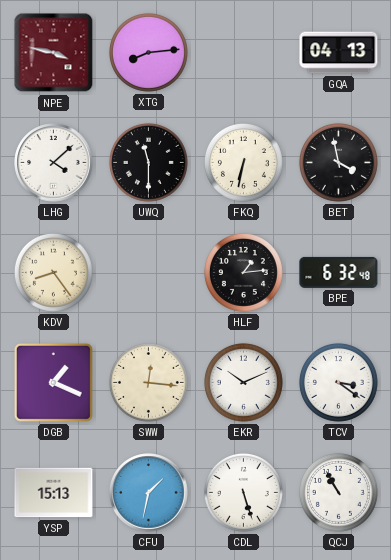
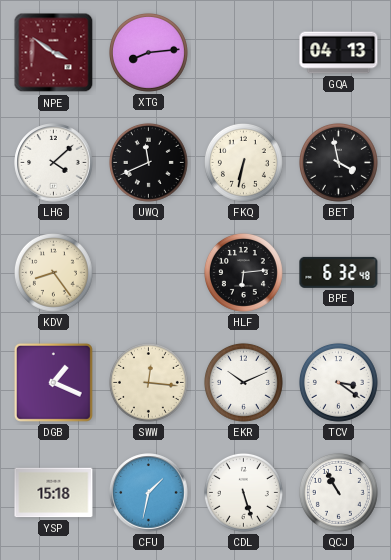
NPE: 3:47 -> 3:51 (54, 53)
UWQ: 11:30 -> 11:41 (148, 162)
HLF: 1:14 -> 6:14 (243, 272)
YSP: 15:13 -> 15:18 (54, 493)
